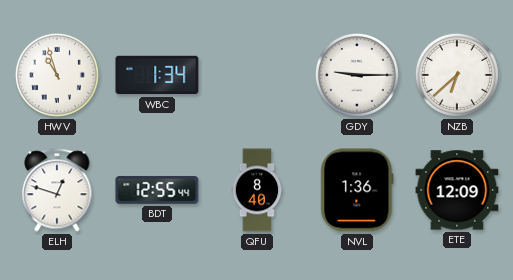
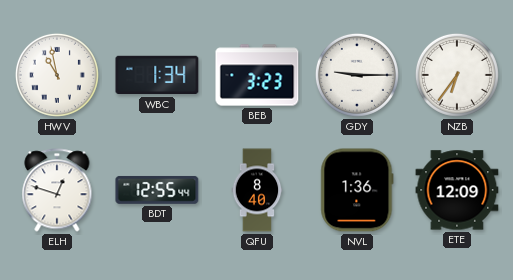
HWV: 10:57 -> 10:58 (57, 75)
BEB: none -> 3:23 (257, 75)
NZB: 6:38 -> 6:36 (457, 75)
